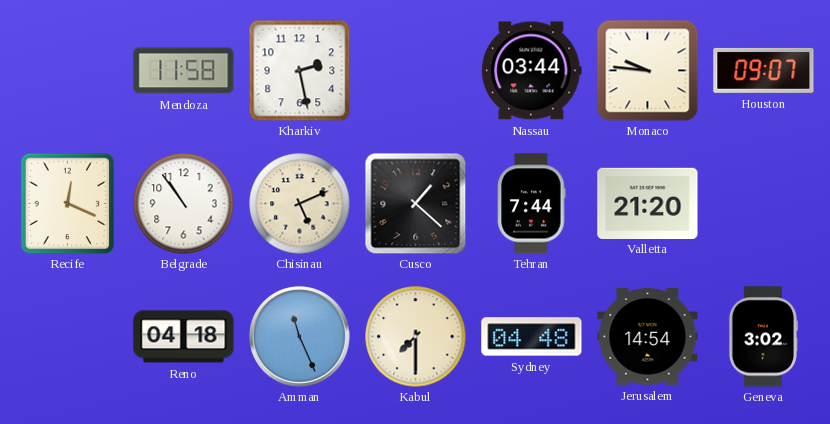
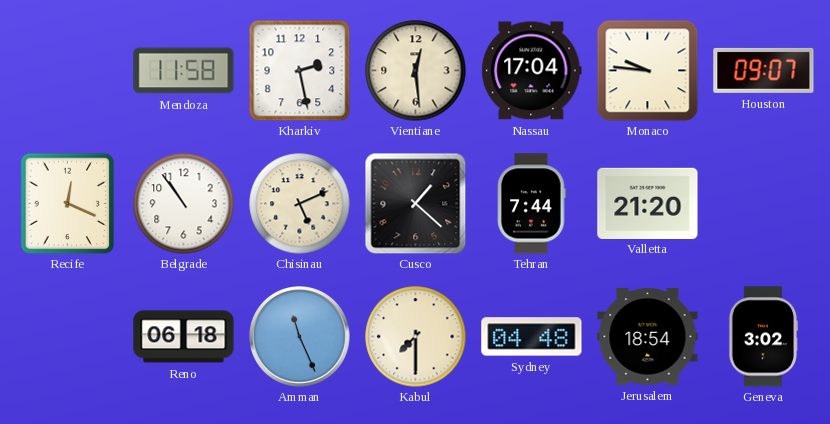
Vientiane: none -> 12:29 (416, 71)
Nassau: 03:44 -> 17:04 (532, 71)
Reno: 04:18 -> 06:18 (184, 337)
Jerusalem: 14:54 -> 18:54 (648, 337)
